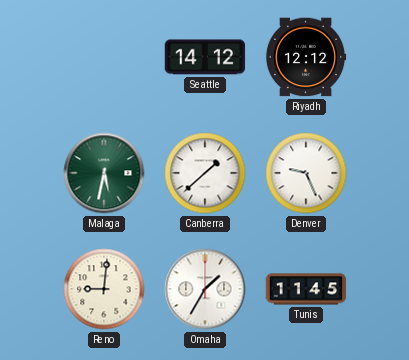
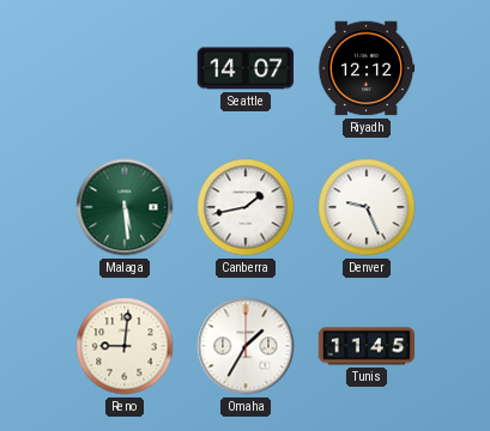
Seattle: 14:12 -> 14:07 (246, 68)
Malaga: 5:32 -> 5:29 (125, 207)
Canberra: 1:38 -> 1:43 (246, 207)
